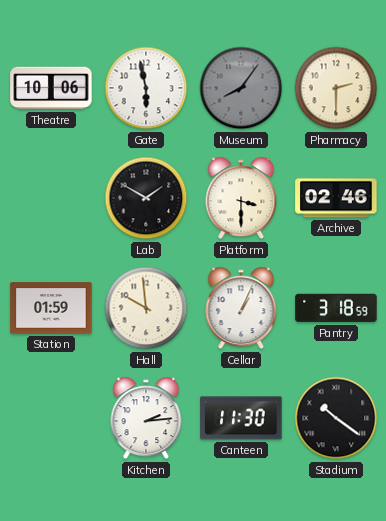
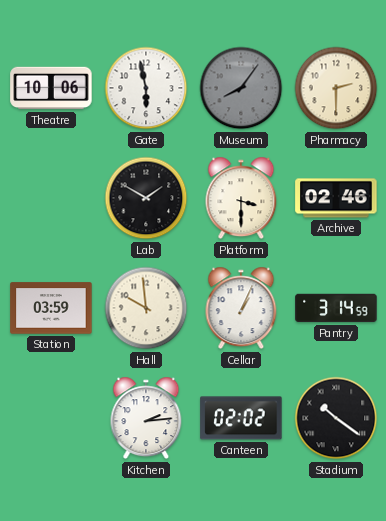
Station: 01:59 -> 03:59 (51, 308)
Pantry: 3:18 -> 3:14 (336, 308)
Canteen: 11:30 -> 02:02 (241, 418)
